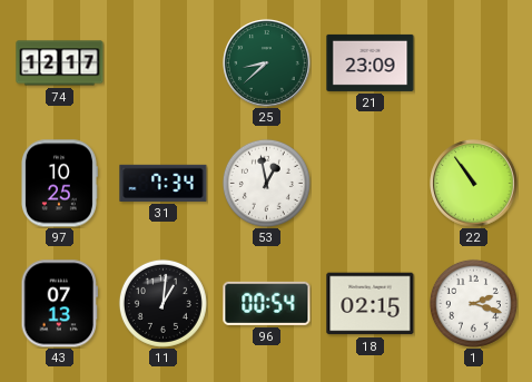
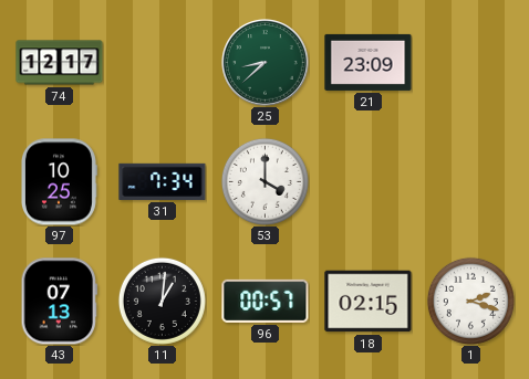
53: 12:58 -> 4:00 (264, 181)
22: 10:54 -> none (474, 184)
96: 00:54 -> 00:57 (266, 301)
